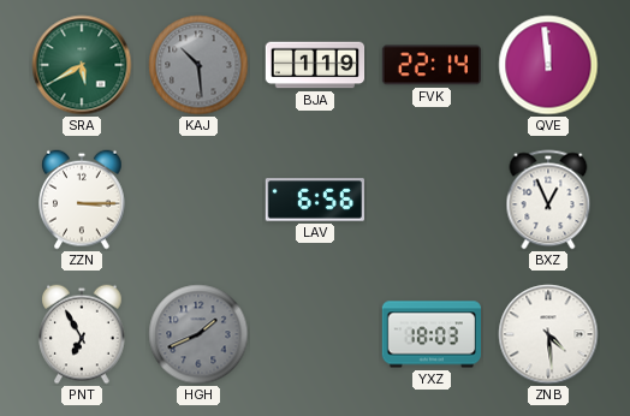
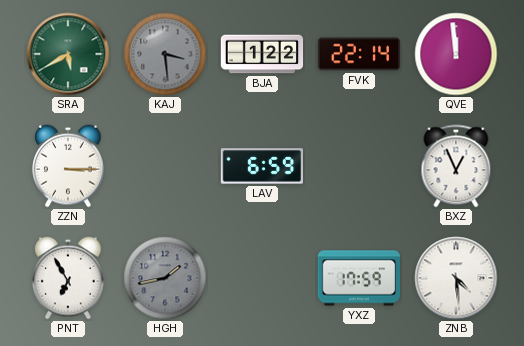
KAJ: 10:29 -> 3:29 (165, 54)
BJA: 1:19 -> 1:22 (262, 54)
LAV: 6:56 -> 6:59 (261, 166)
HGH: 1:41 -> 1:43 (165, 278)
YXZ: 18:03 -> 17:59 (358, 278)
